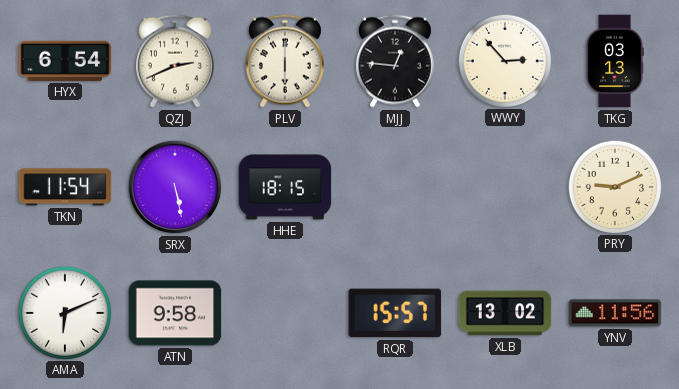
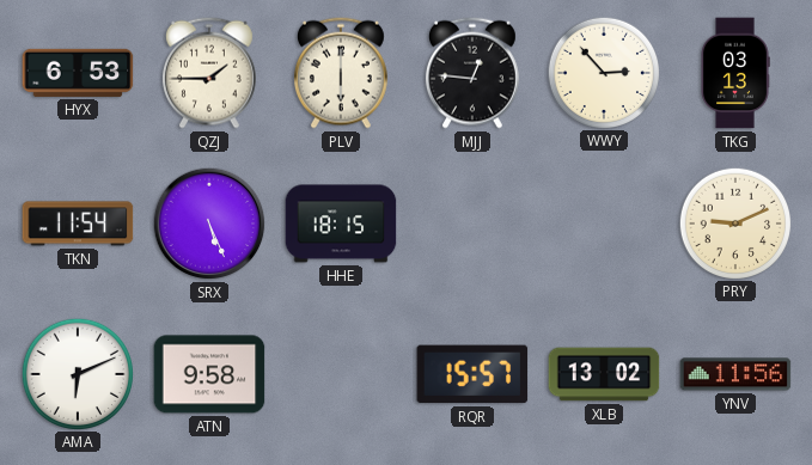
HYX: 6:54 -> 6:53 (78, 73)
QZJ: 2:41 -> 1:45 (209, 73)
SRX: 5:28 -> 5:26 (209, 224)
